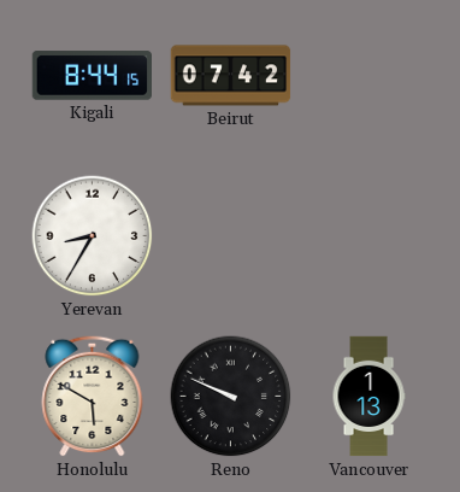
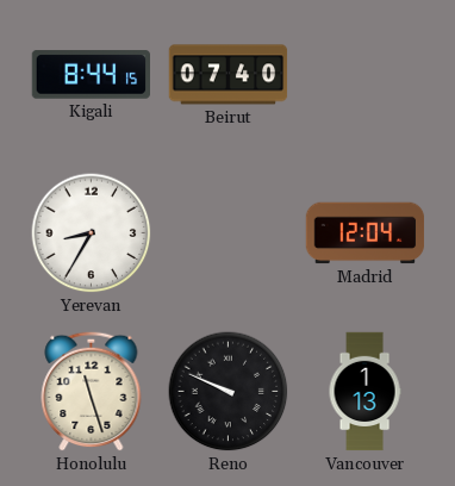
Beirut: 07:42 -> 07:40 (229, 75)
Madrid: none -> 12:04 (366, 233)
Honolulu: 5:50 -> 11:27 (92, 391)
